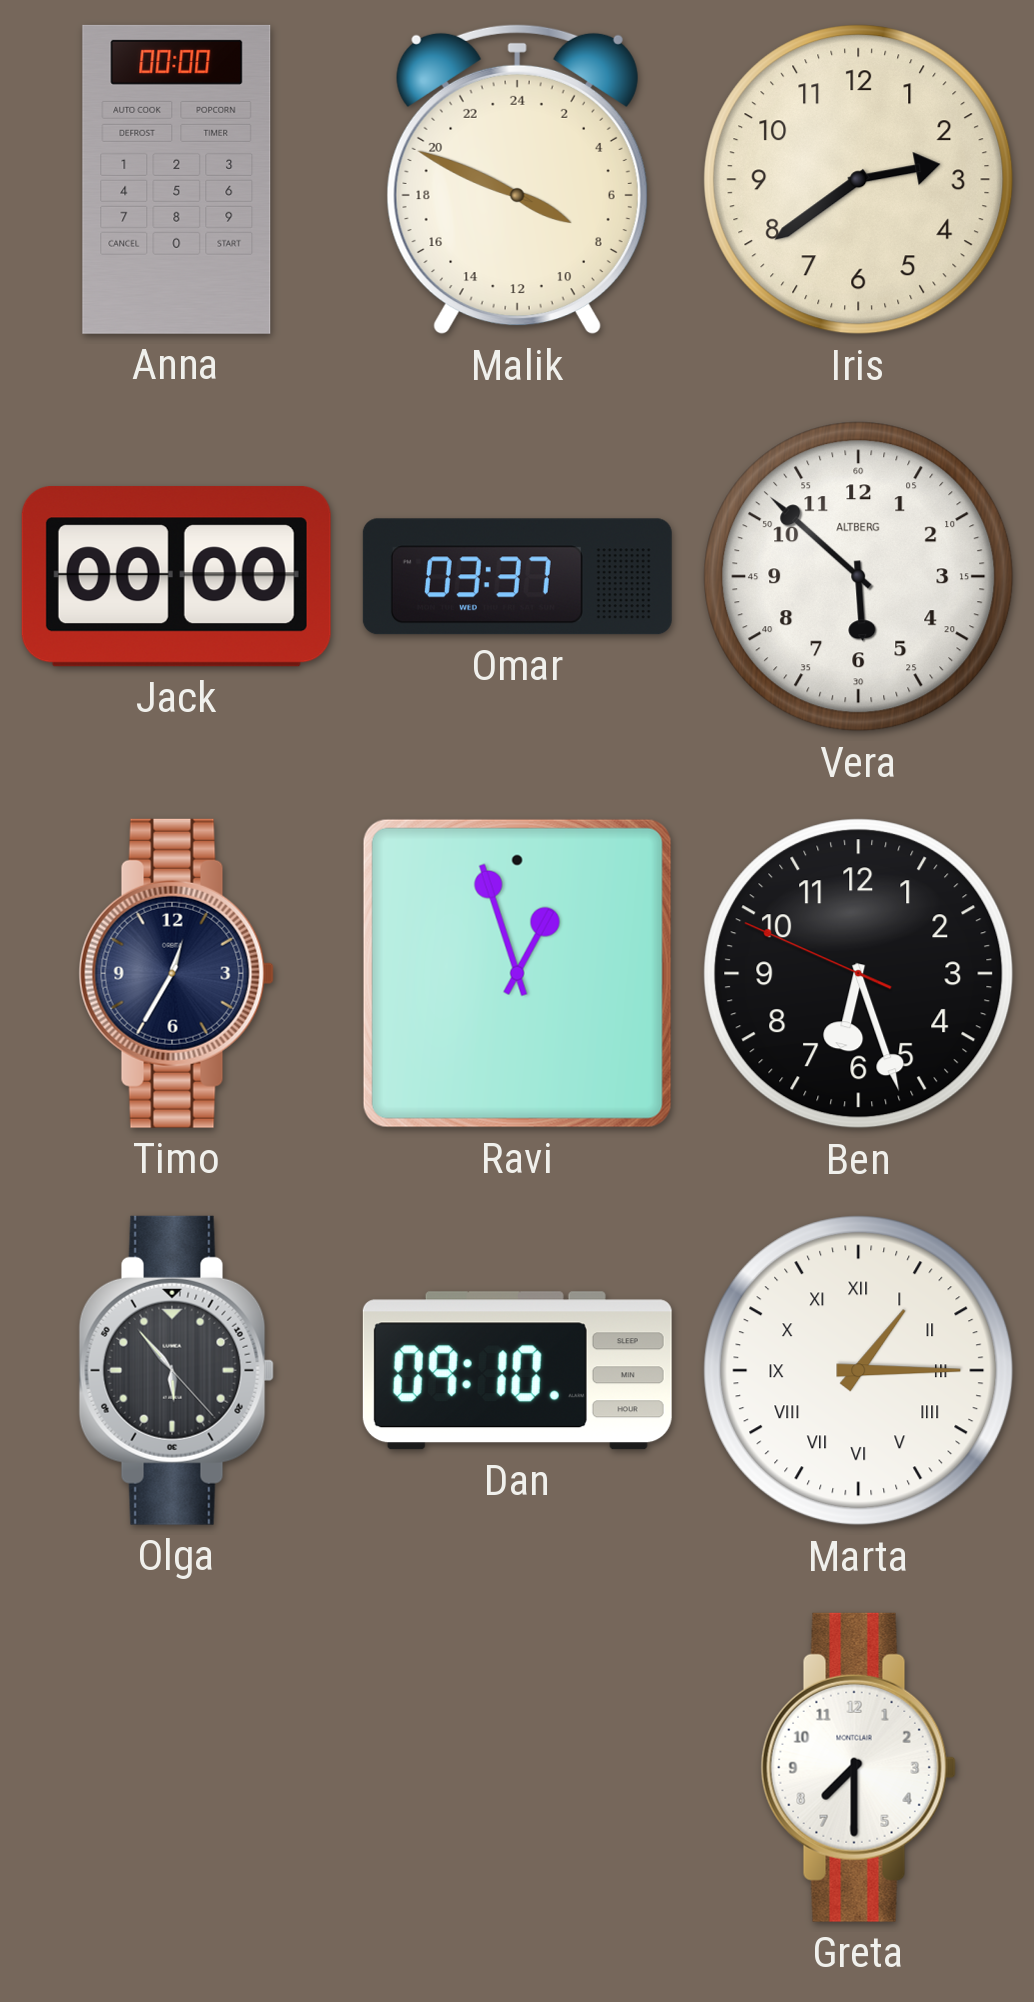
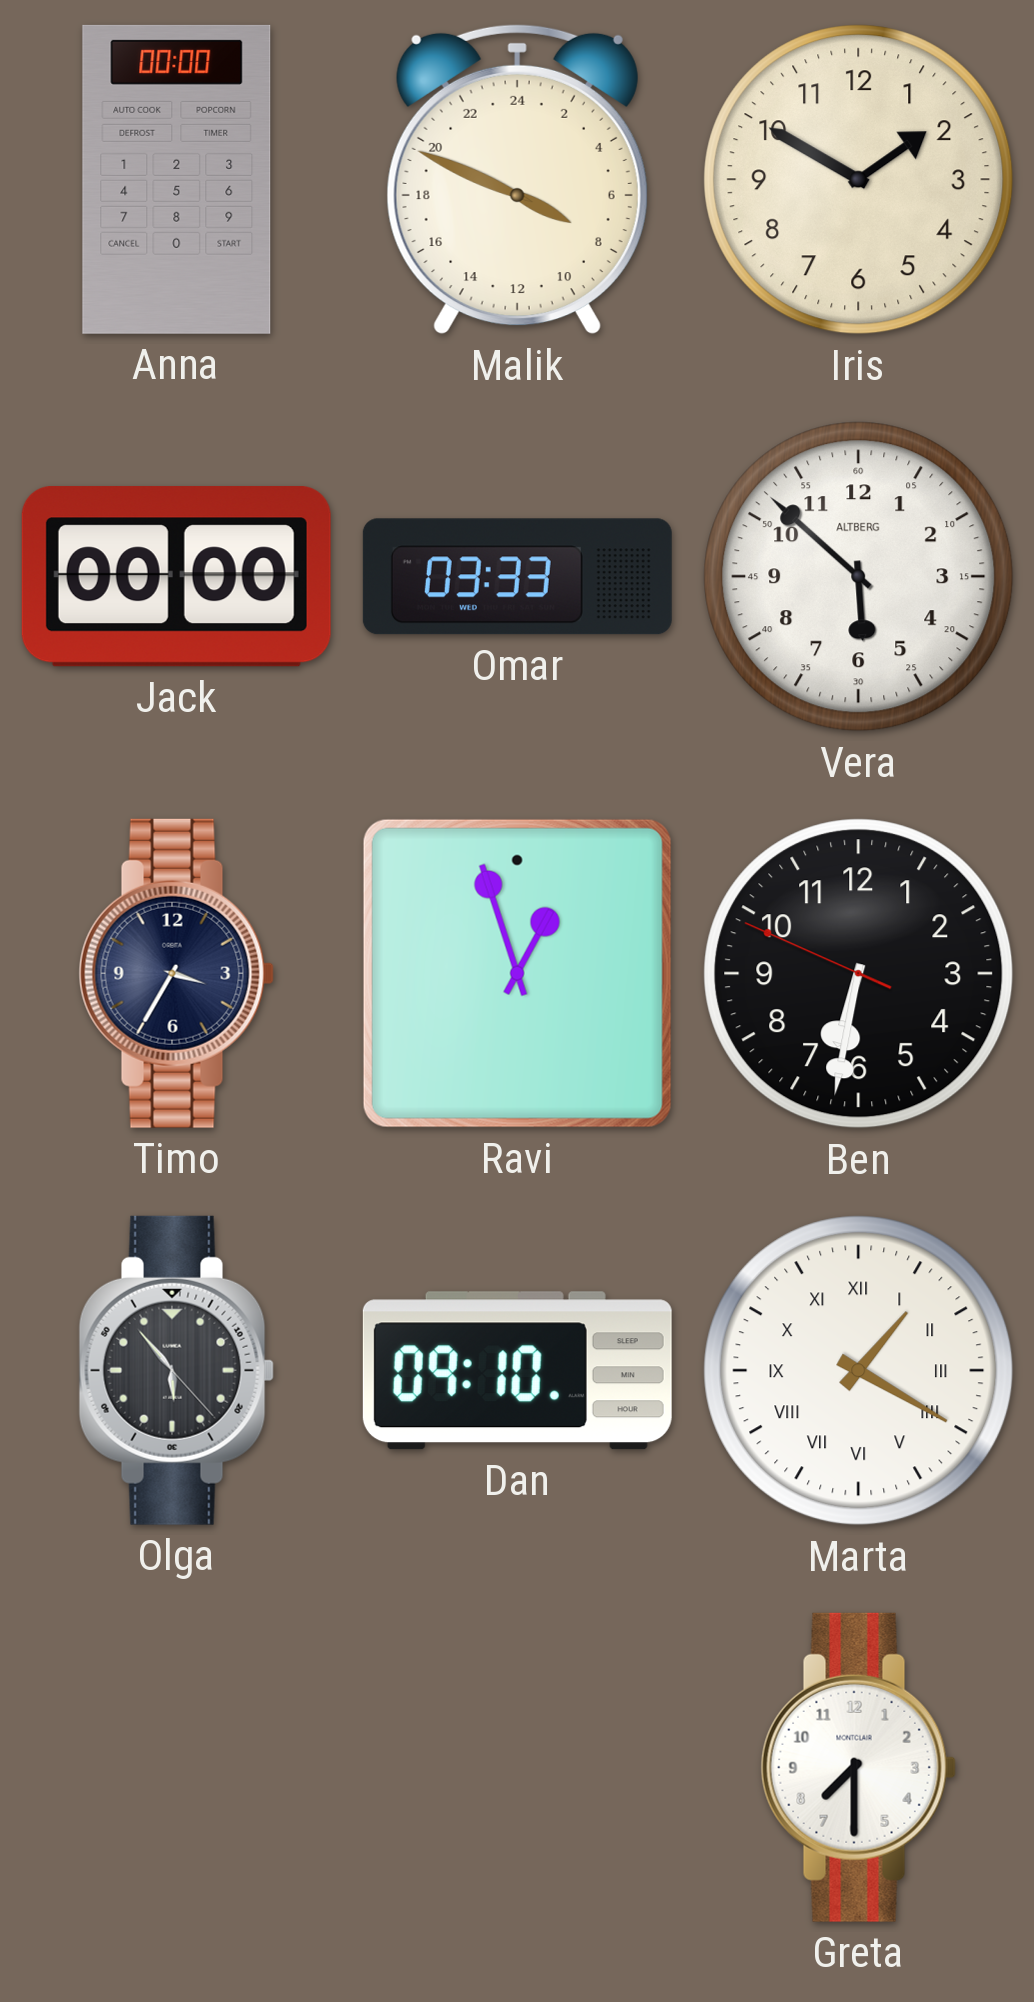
Iris: 2:39 -> 1:50 (859, 180)
Omar: 03:37 -> 03:33 (517, 577)
Timo: 12:35 -> 3:35 (176, 973)
Ben: 6:26 -> 6:31 (859, 974)
Marta: 1:15 -> 1:20 (859, 1371)
